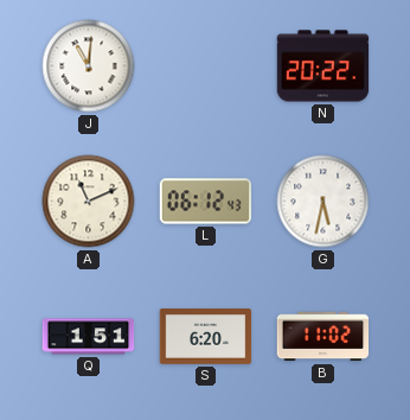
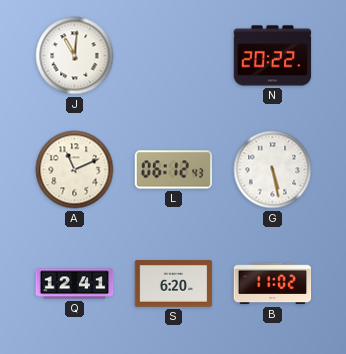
G: 5:32 -> 5:28 (273, 170)
Q: 1:51 -> 12:41 (75, 284)
